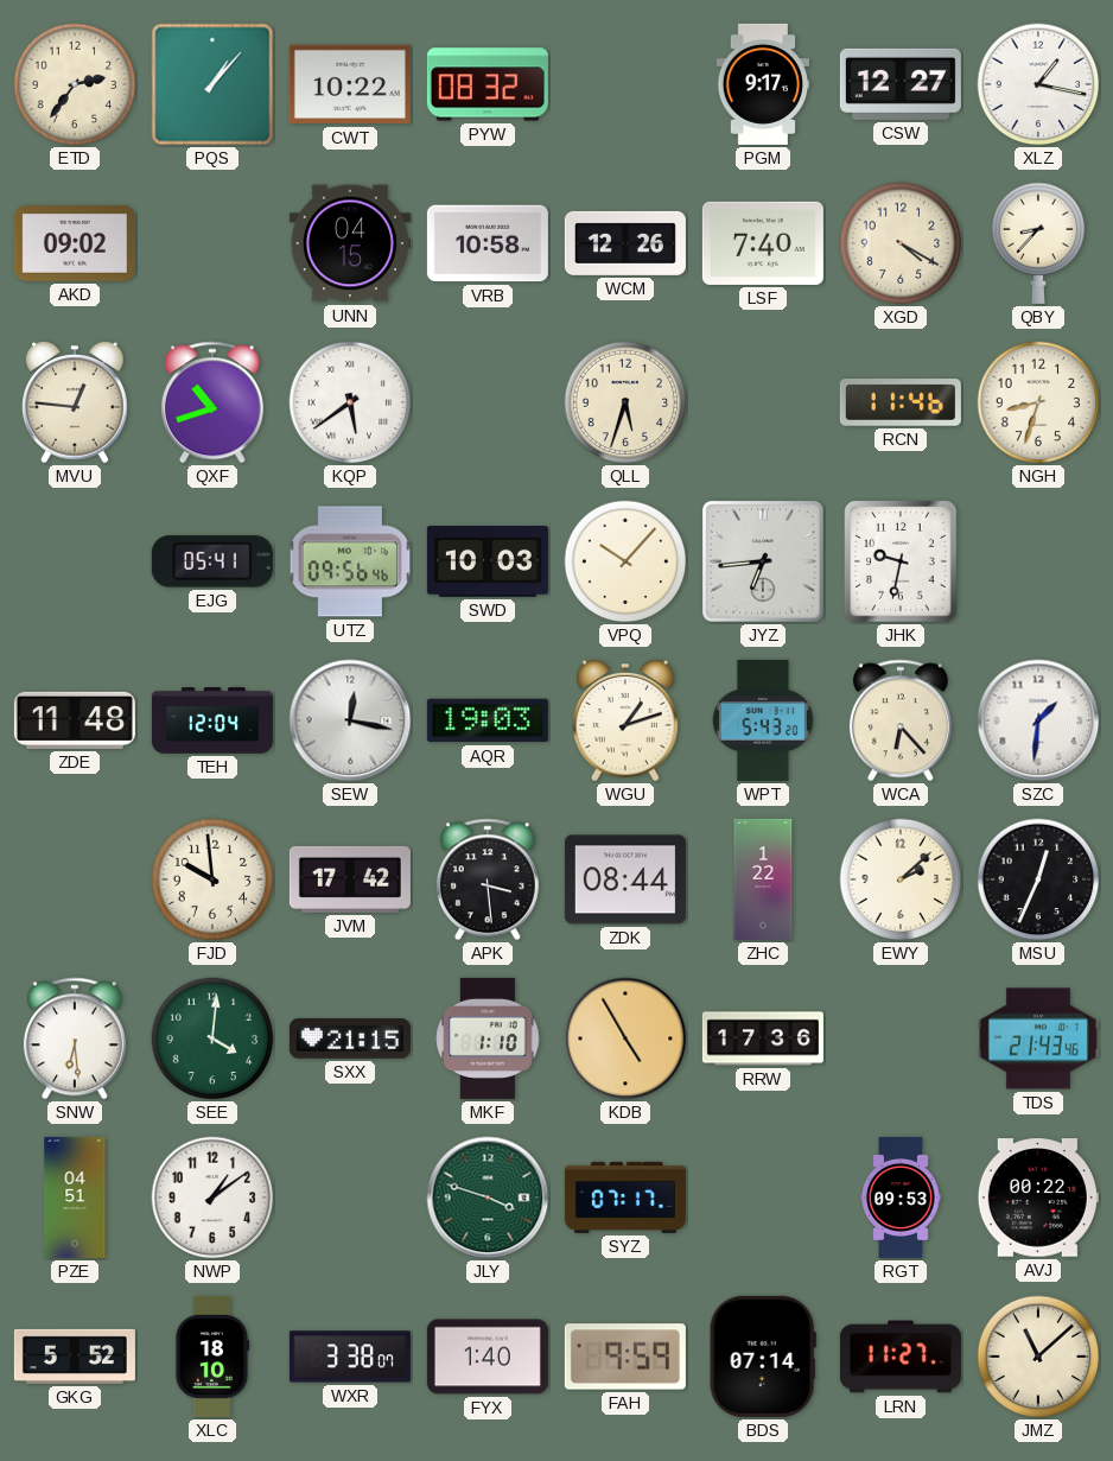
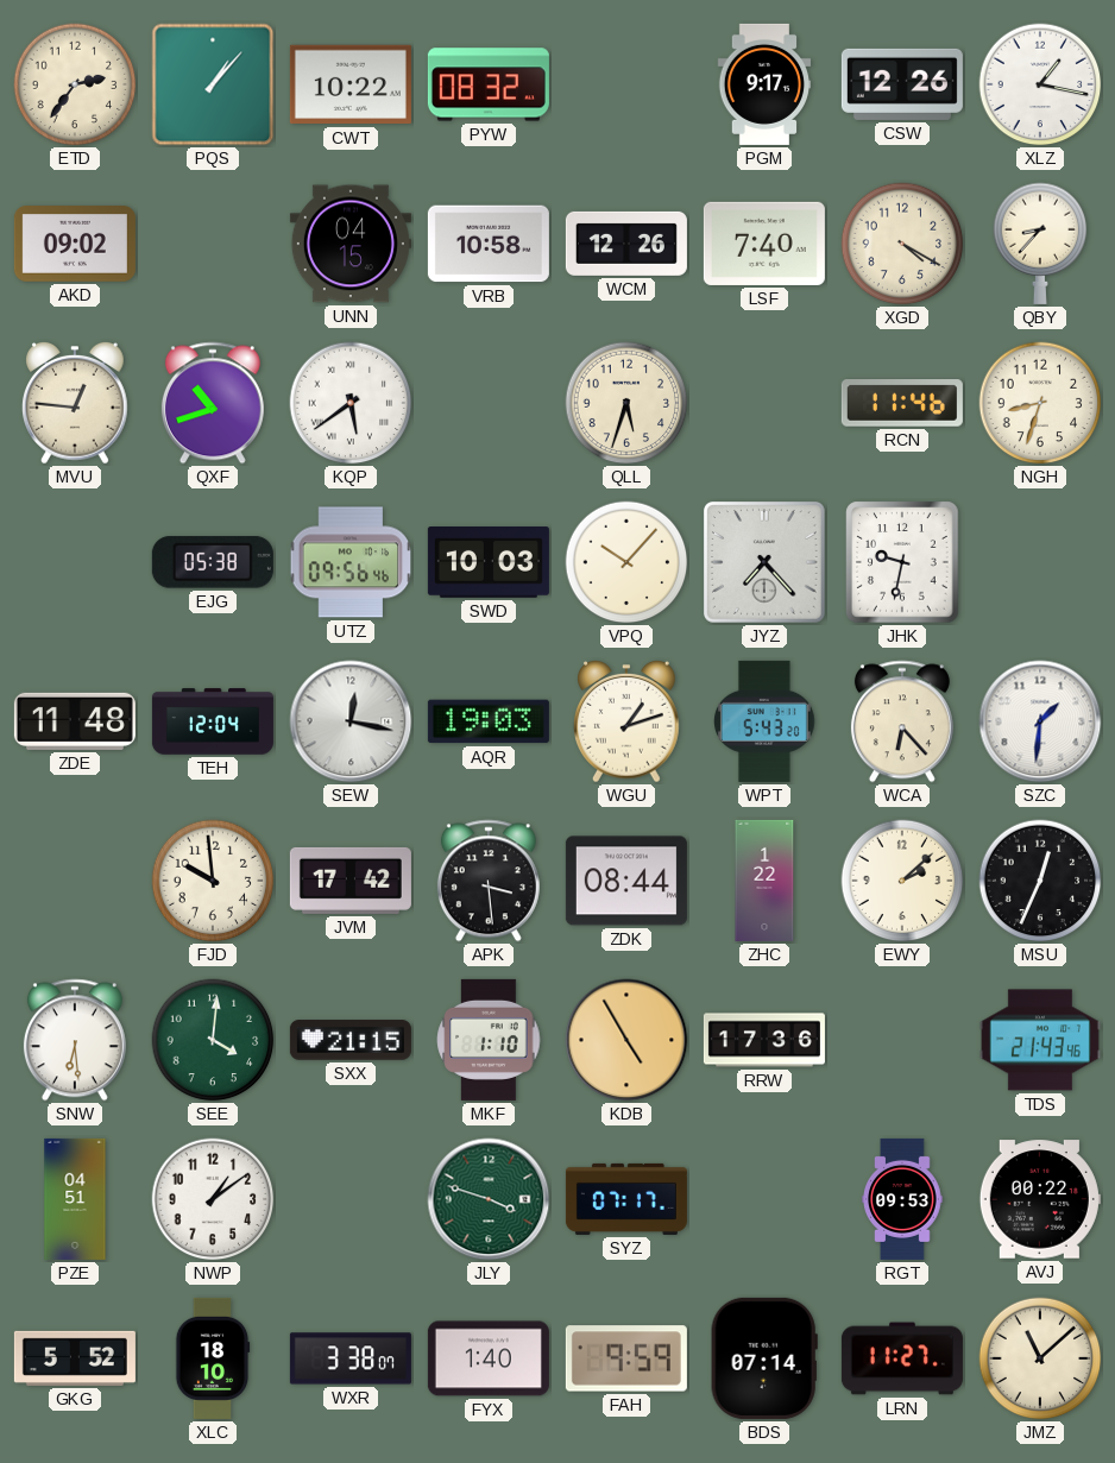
CSW: 12:27 -> 12:26 (902, 84)
EJG: 05:41 -> 05:38 (213, 562)
JYZ: 6:44 -> 7:23 (766, 563)
